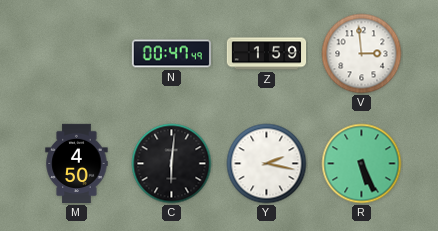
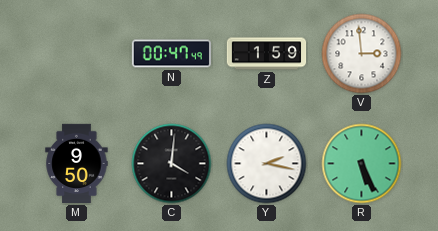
M: 4:50 -> 9:50 (77, 164)
C: 6:01 -> 4:01 (172, 164)
